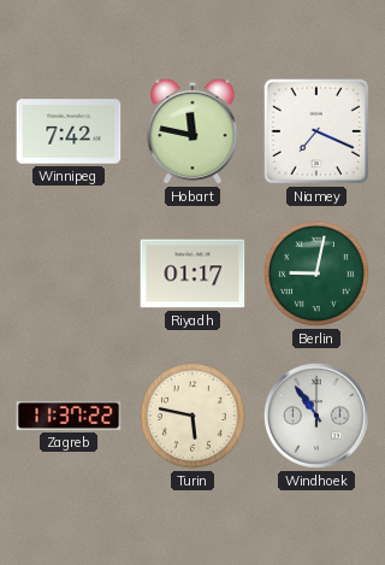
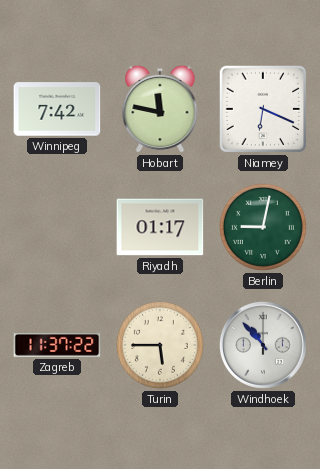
Niamey: 7:19 -> 6:19 (263, 109)
Turin: 5:47 -> 5:45 (160, 345)
Windhoek: 10:54 -> 10:53 (263, 345)
